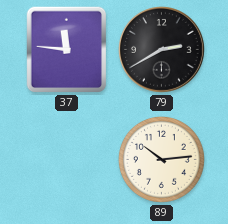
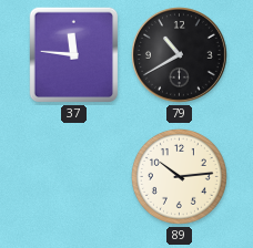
79: 2:40 -> 10:40 (180, 55)
